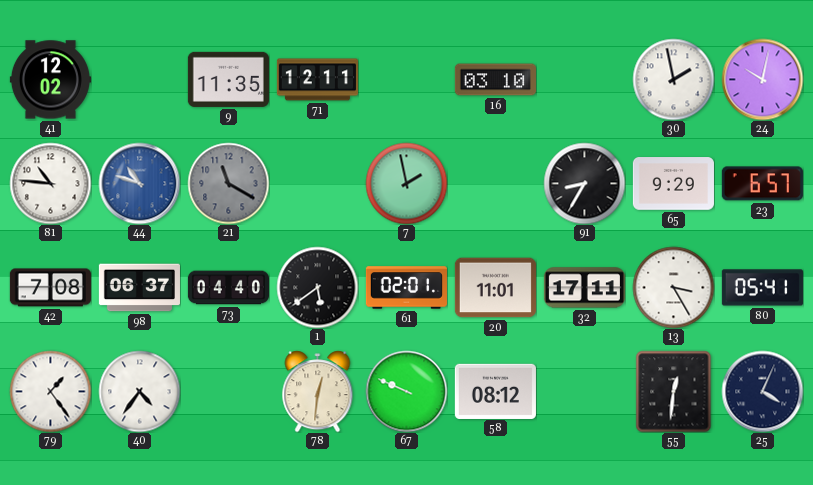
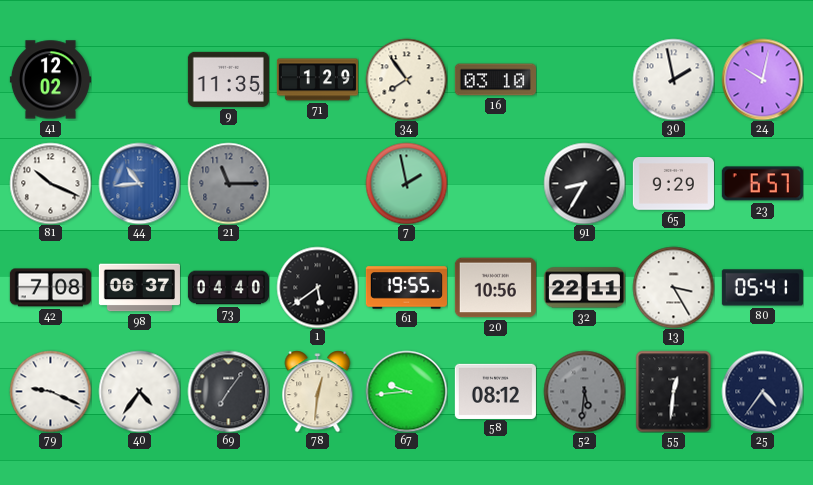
71: 12:11 -> 1:29 (317, 80)
34: none -> 7:54 (406, 79)
81: 10:46 -> 10:19 (50, 183)
44: 10:48 -> 10:44 (139, 183)
21: 11:20 -> 11:15 (228, 183)
61: 02:01 -> 19:55 (406, 288)
20: 11:01 -> 10:56 (495, 288)
32: 17:11 -> 22:11 (584, 288)
79: 1:24 -> 9:19 (50, 391)
69: none -> 7:06 (228, 391)
67: 9:49 -> 9:44 (406, 391)
52: none -> 5:31 (584, 391)
25: 4:04 -> 4:36 (762, 391)
